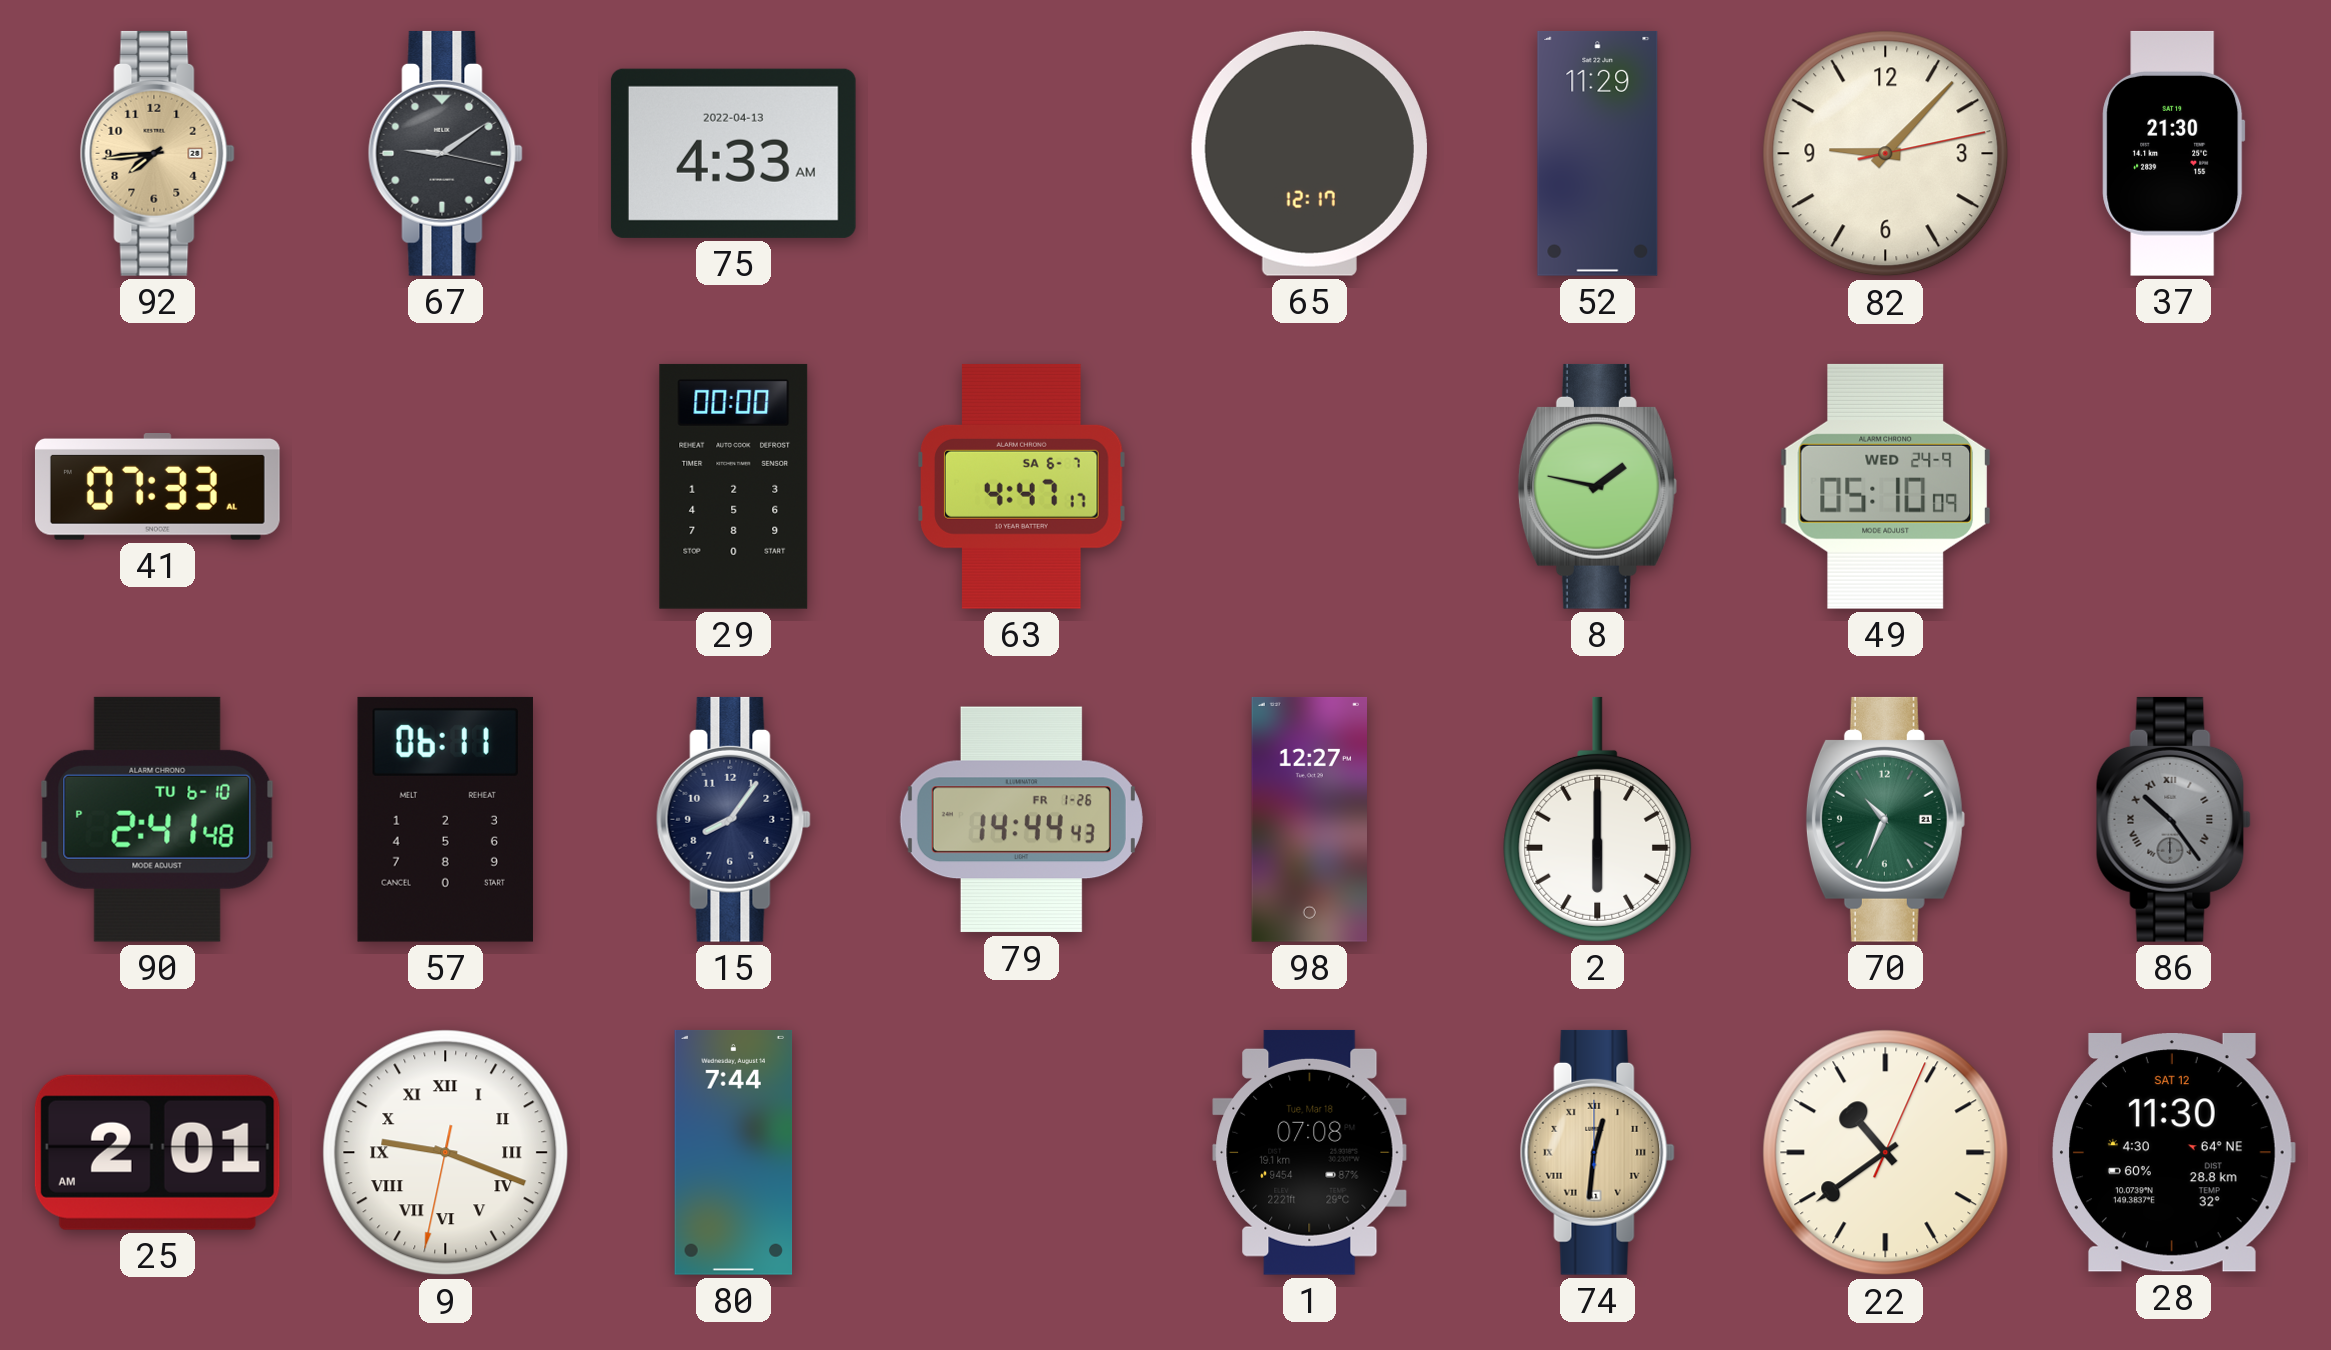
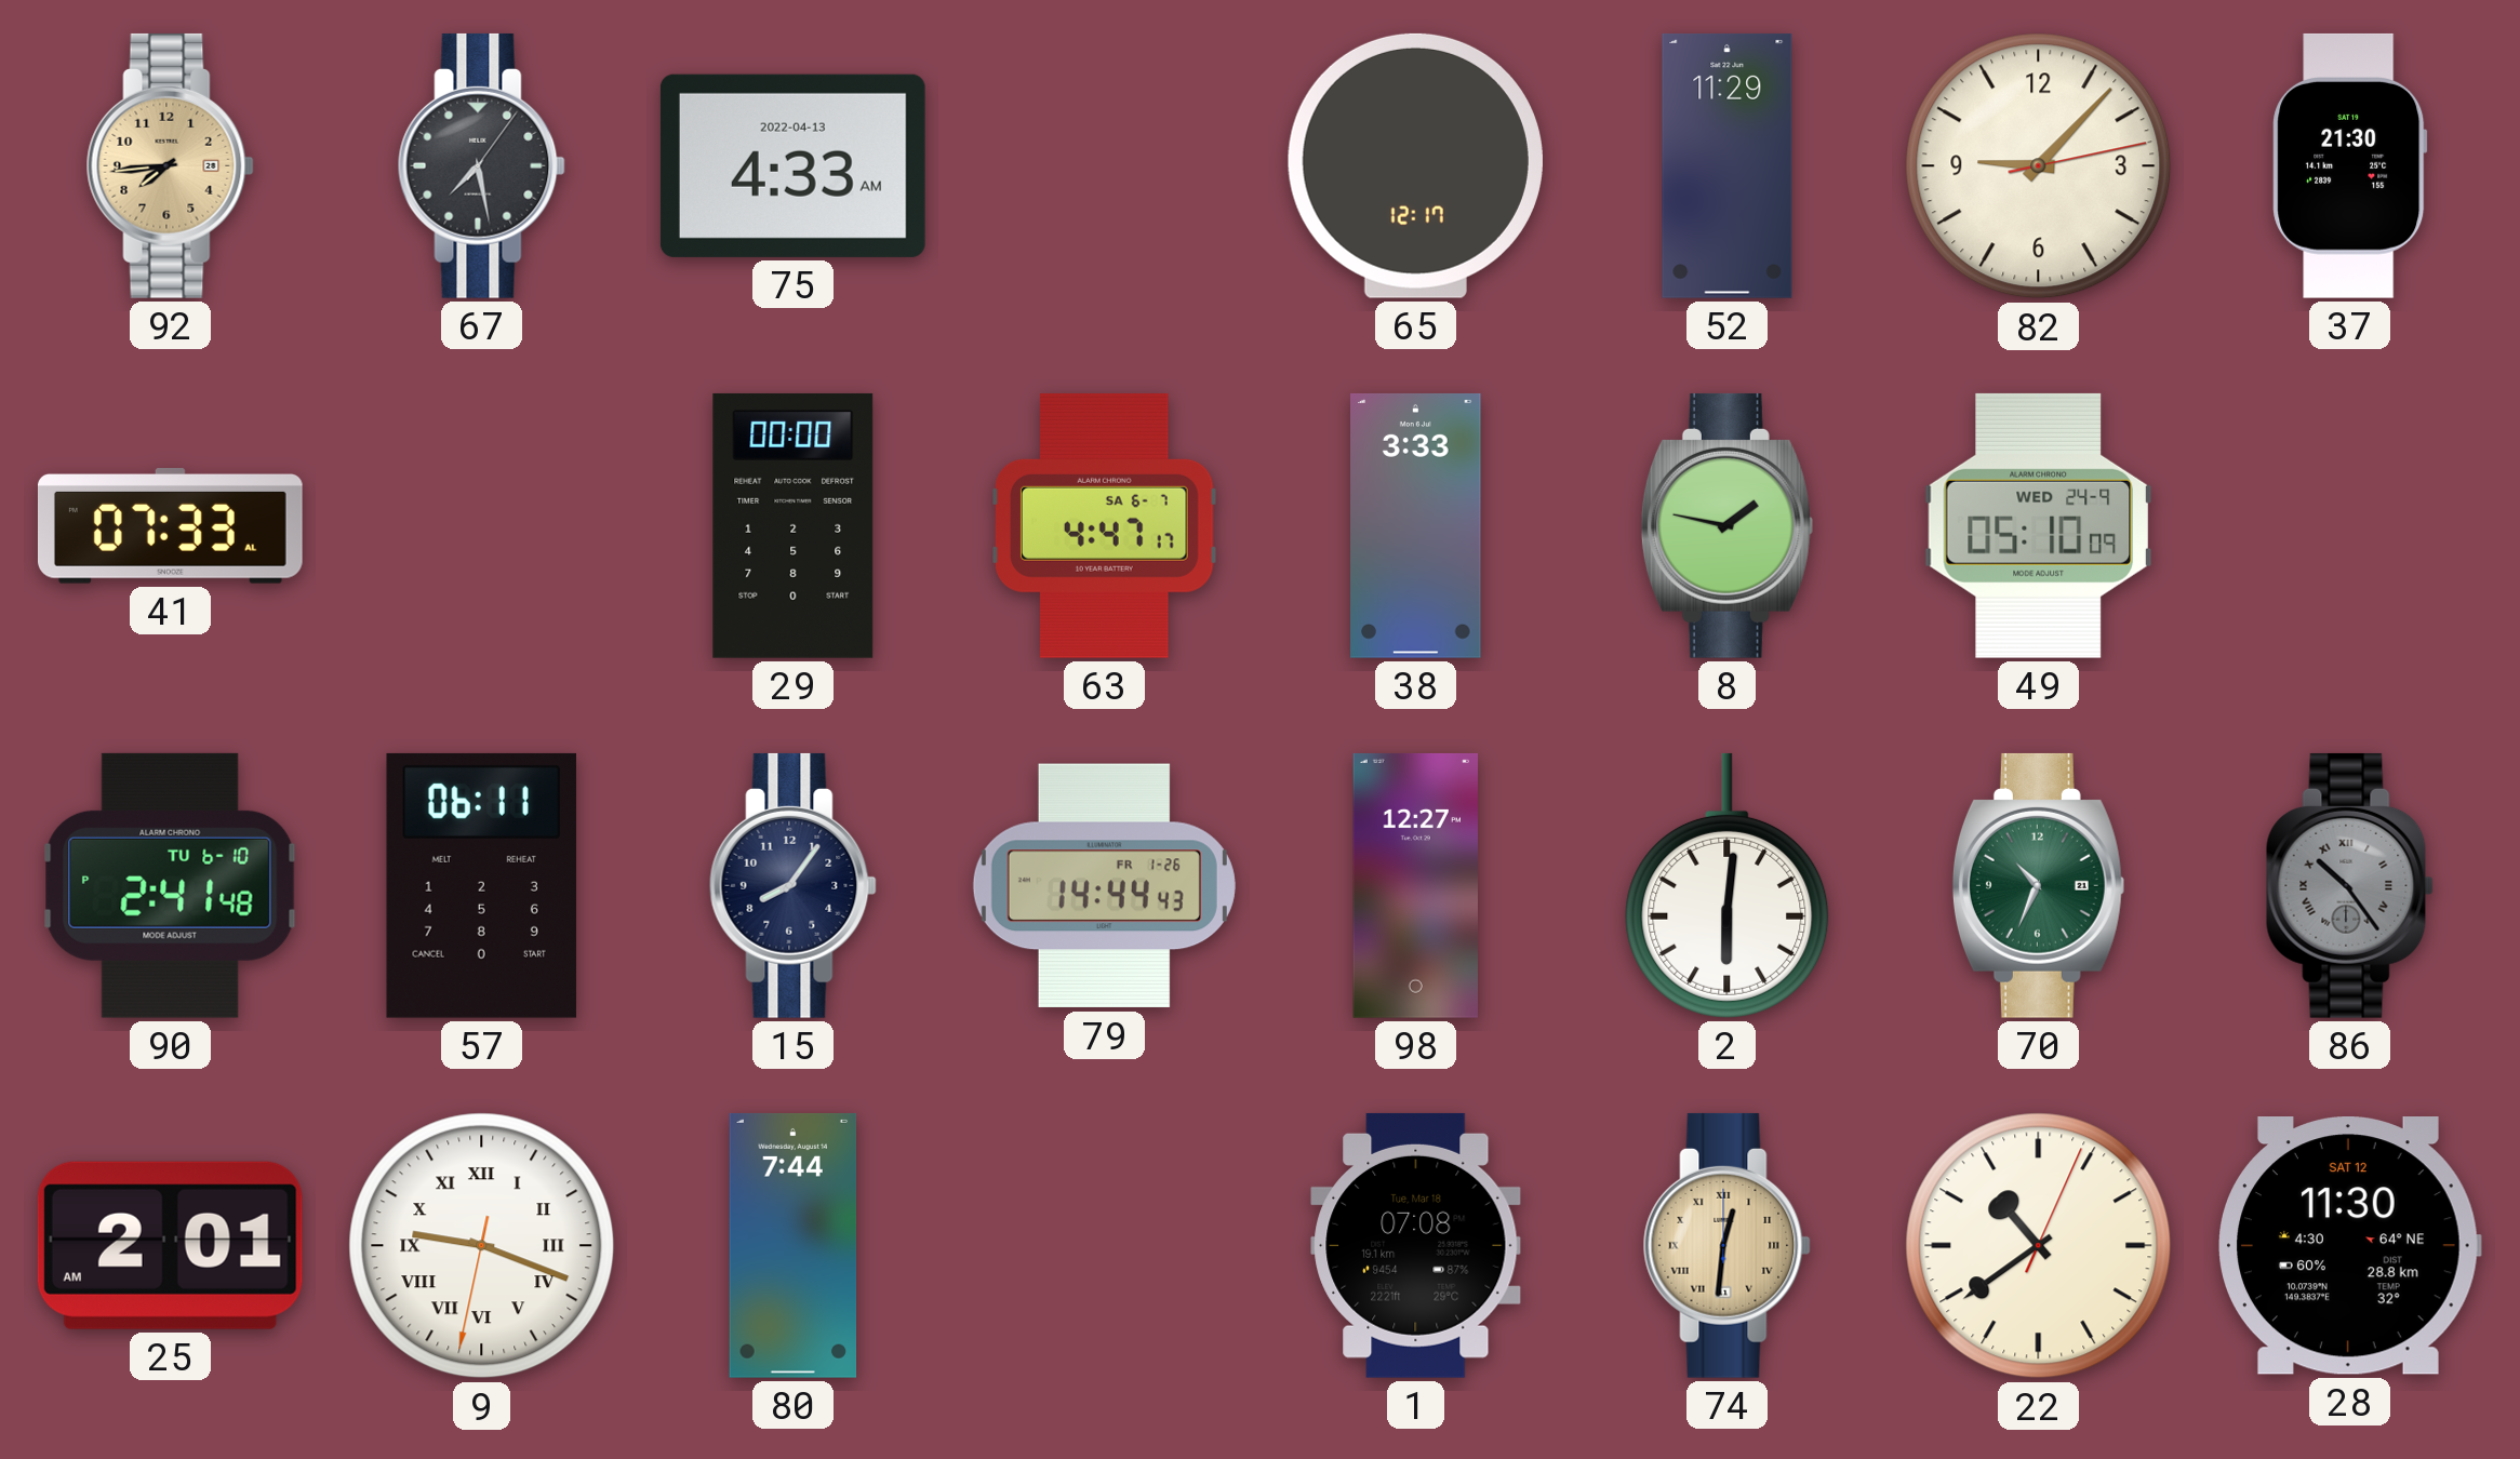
67: 9:09 -> 7:28 (481, 165)
38: none -> 3:33 (1416, 525)
2: 6:00 -> 6:01 (1728, 885)
